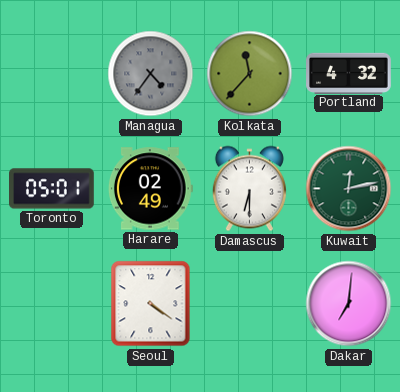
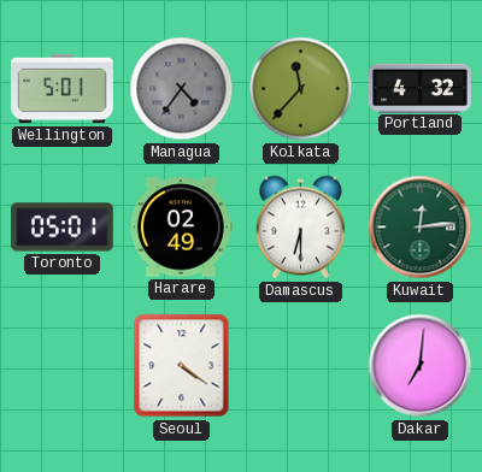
Wellington: none -> 5:01 (63, 89)
Kuwait: 12:13 -> 12:14 (421, 228)
